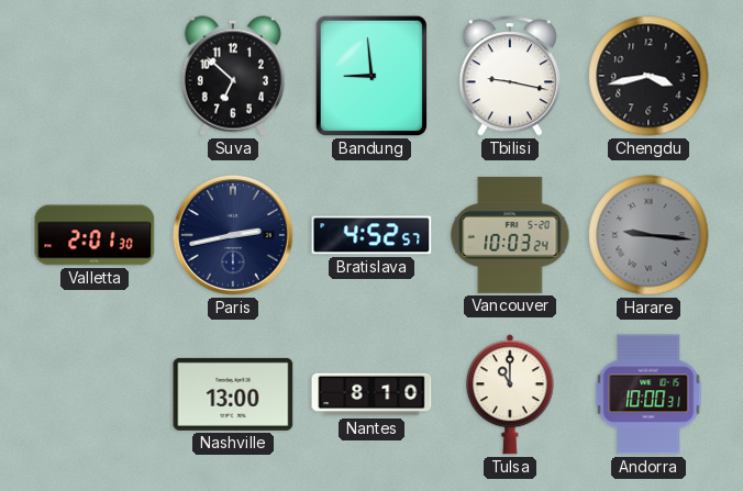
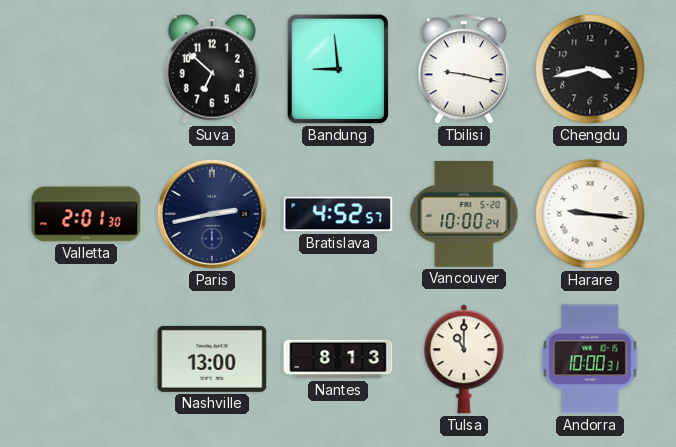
Vancouver: 10:03 -> 10:00 (464, 214)
Harare dial: grey -> white (590, 214)
Nantes: 8:10 -> 8:13 (338, 359)
